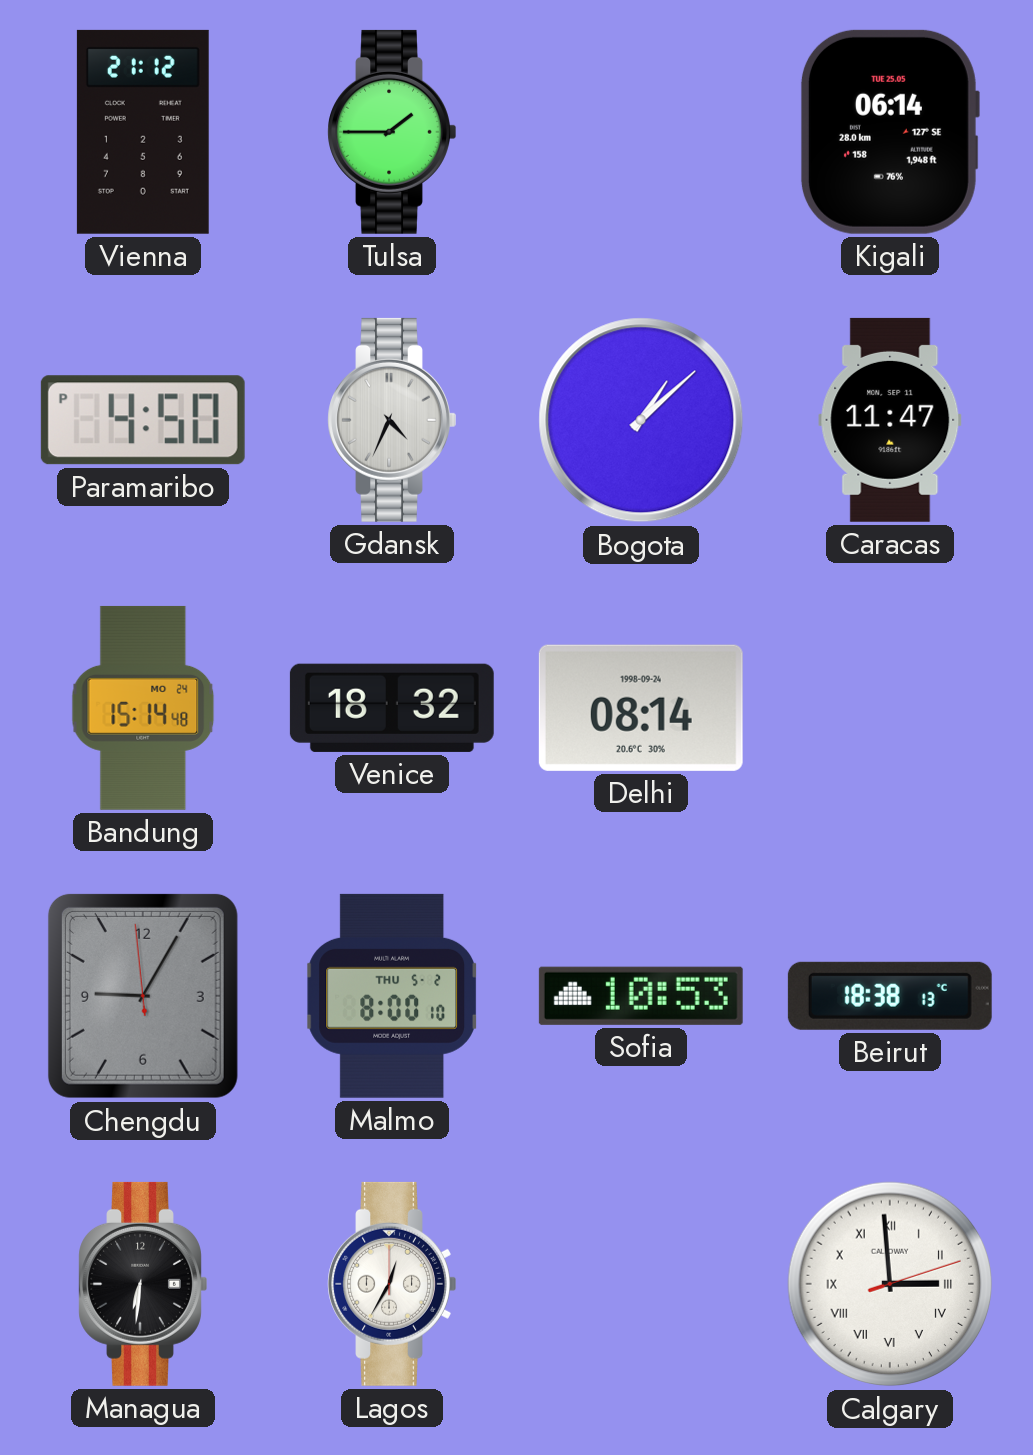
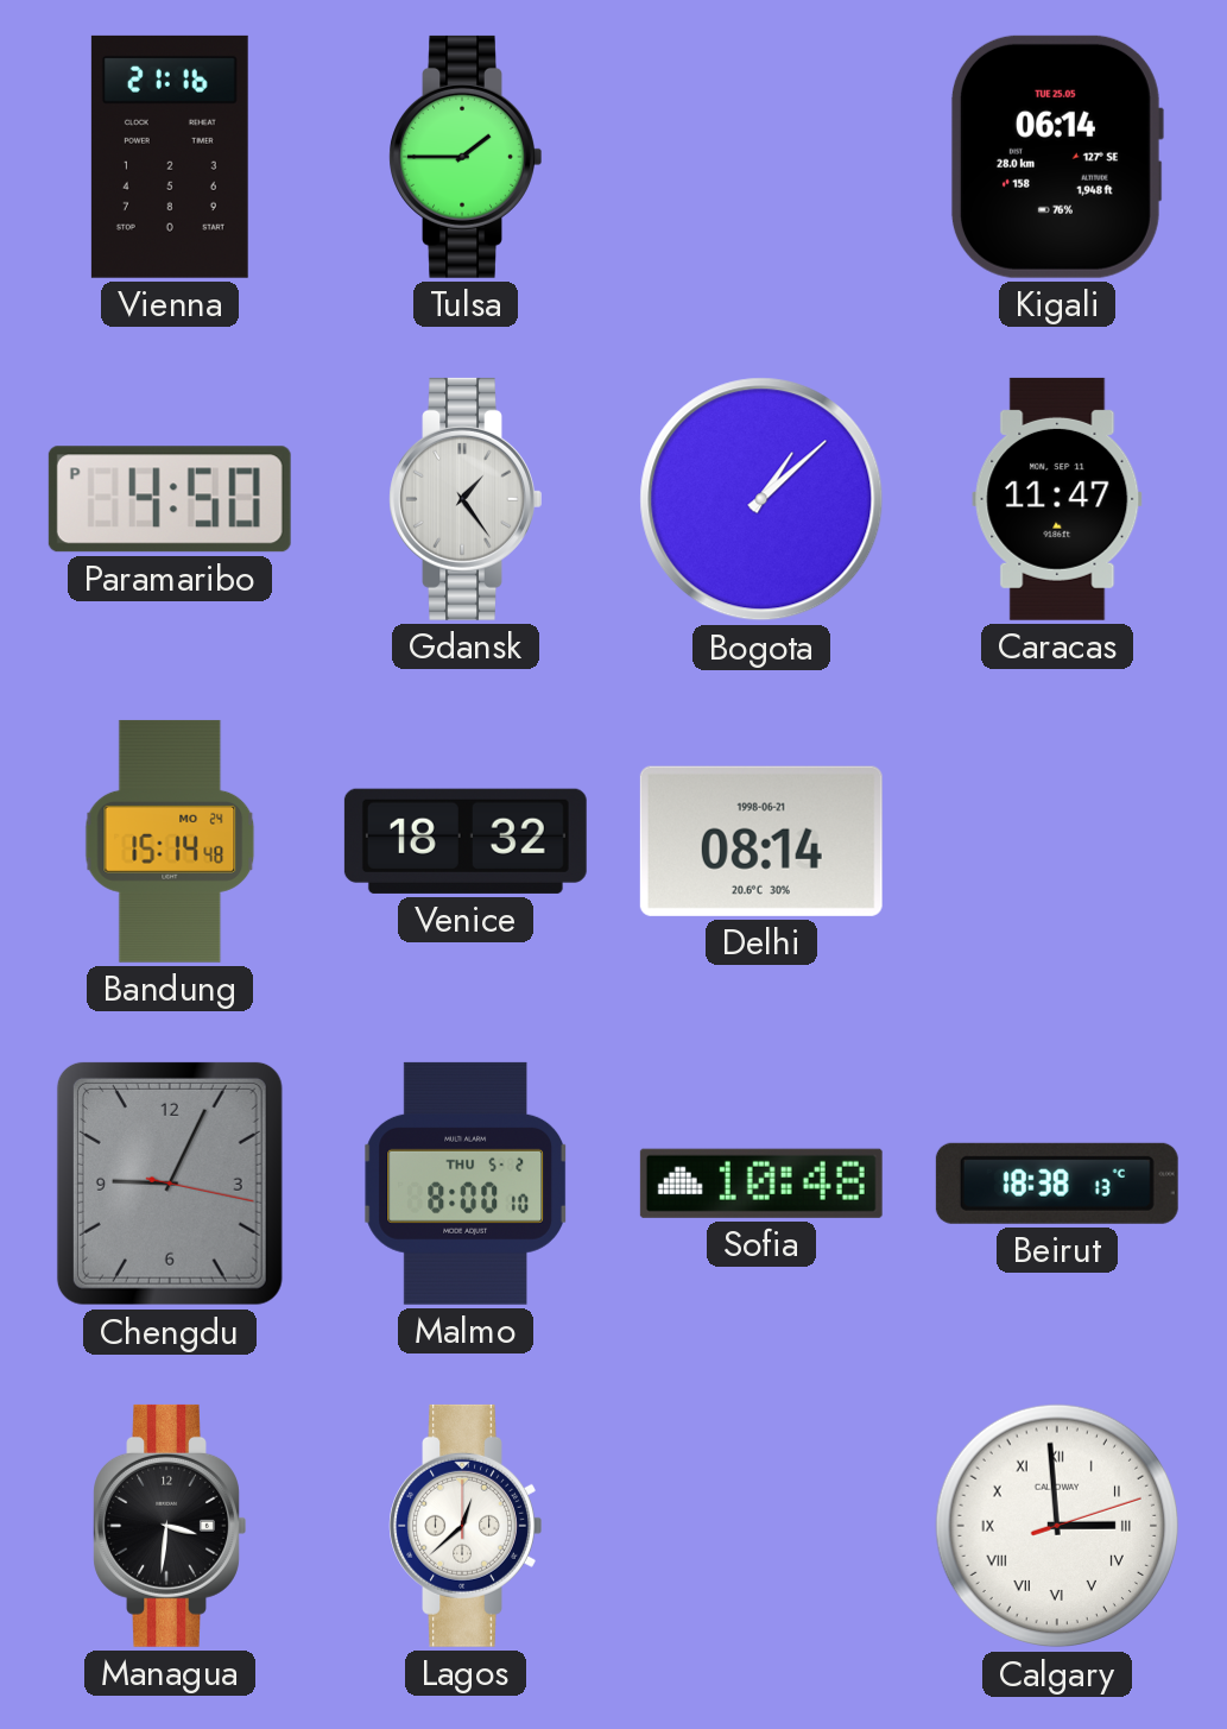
Vienna: 21:12 -> 21:16 (170, 157)
Gdansk: 4:34 -> 1:24 (466, 499)
Delhi date: 1998-09-24 -> 1998-06-21 (761, 841)
Chengdu: 9:04:59 -> 9:04:17 (170, 1184)
Sofia: 10:53 -> 10:48 (761, 1184)
Managua: 6:31 -> 3:31 (170, 1526)
Lagos: 12:35 -> 12:38 (466, 1526)
